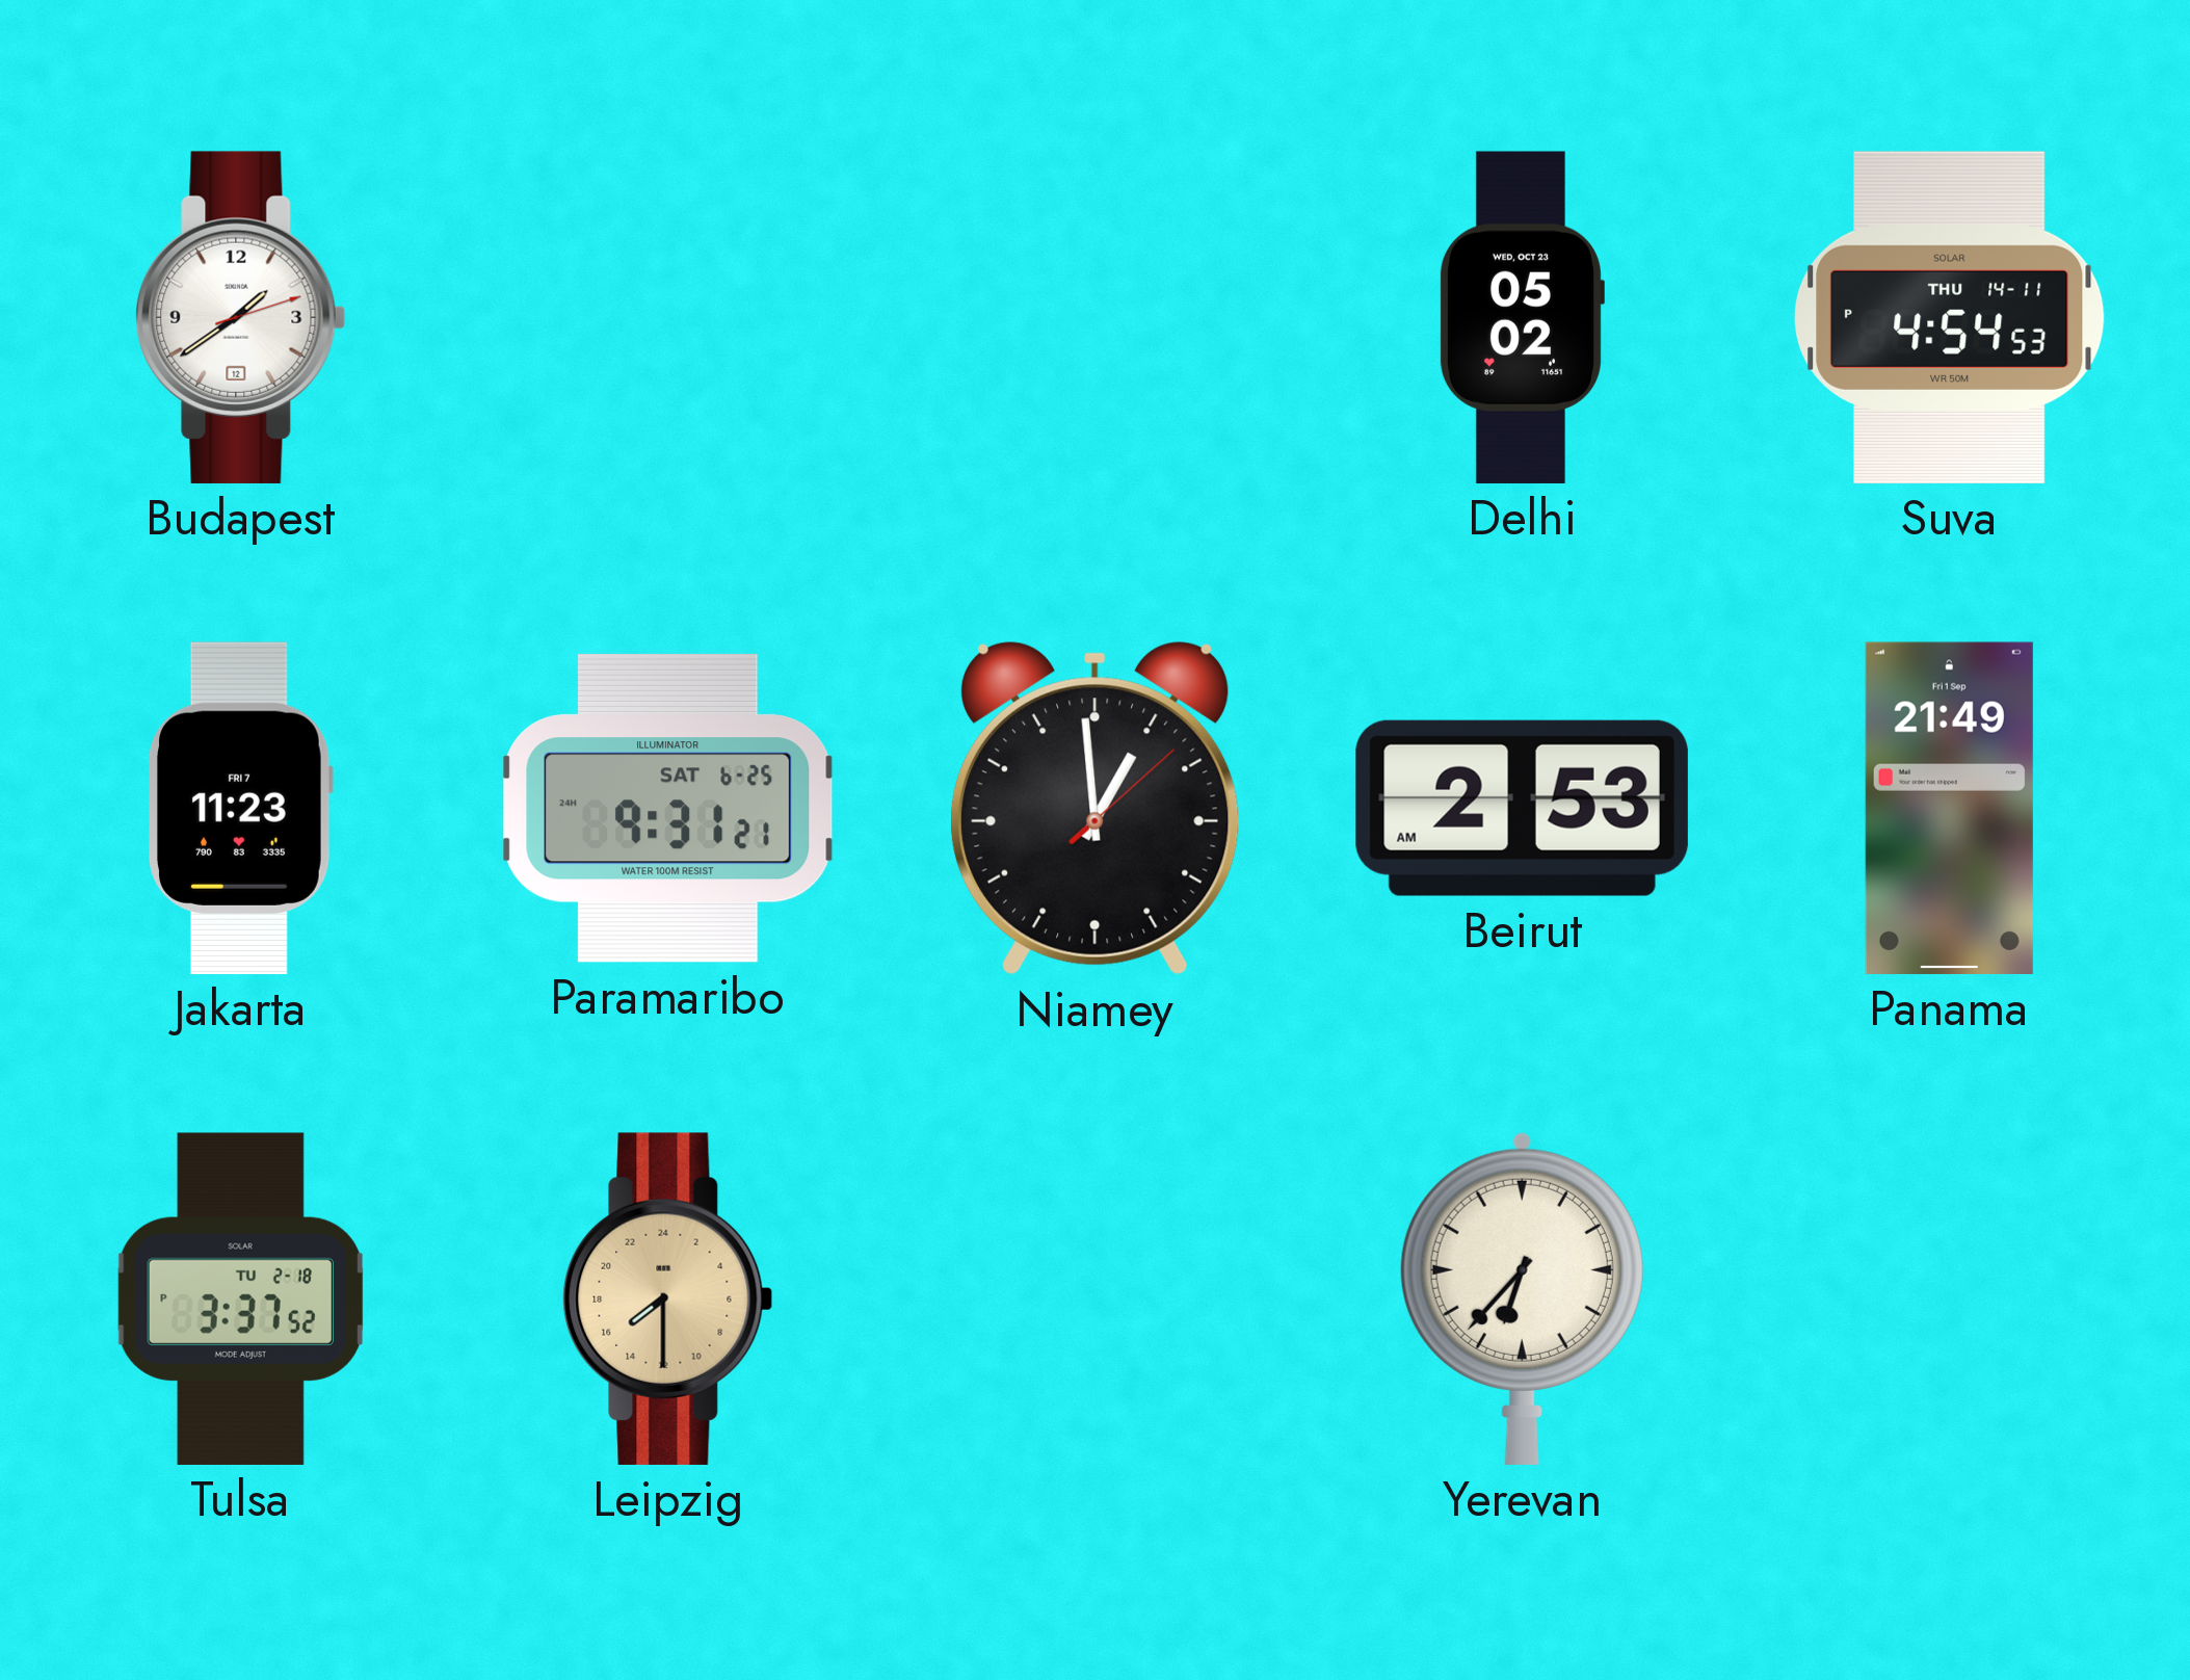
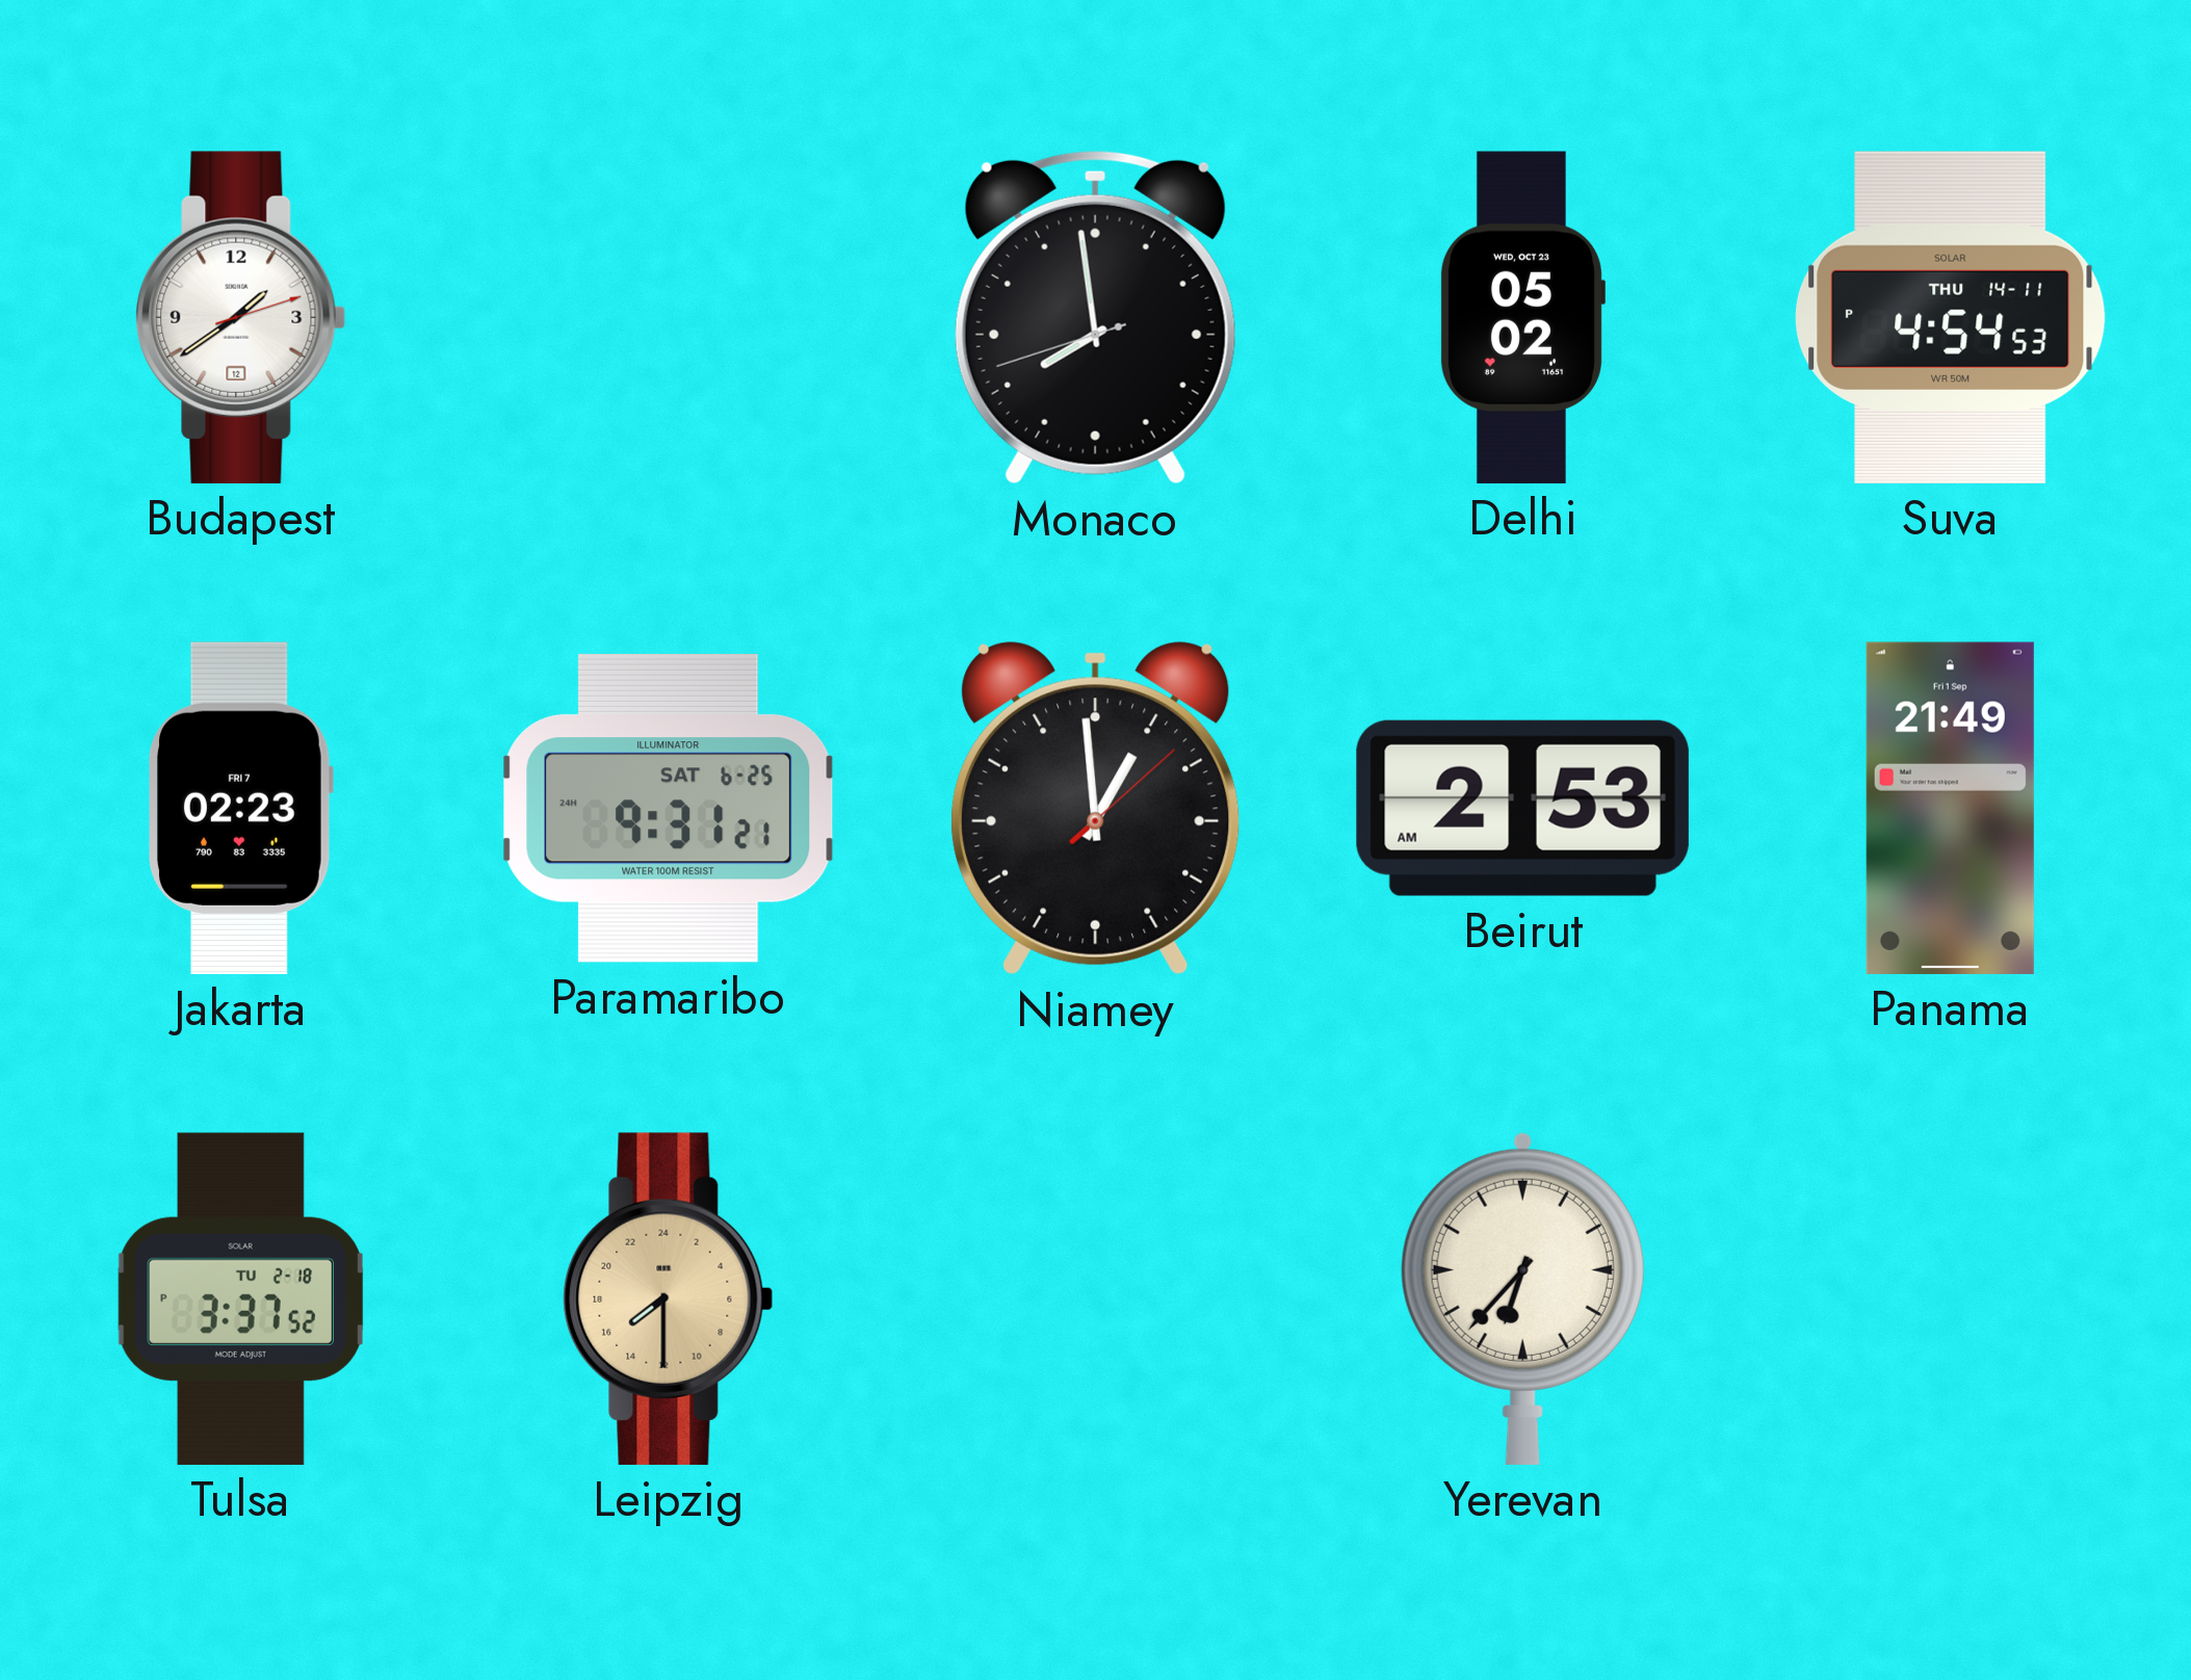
Monaco: none -> 7:58 (1095, 317)
Jakarta: 11:23 -> 02:23 (240, 808)
